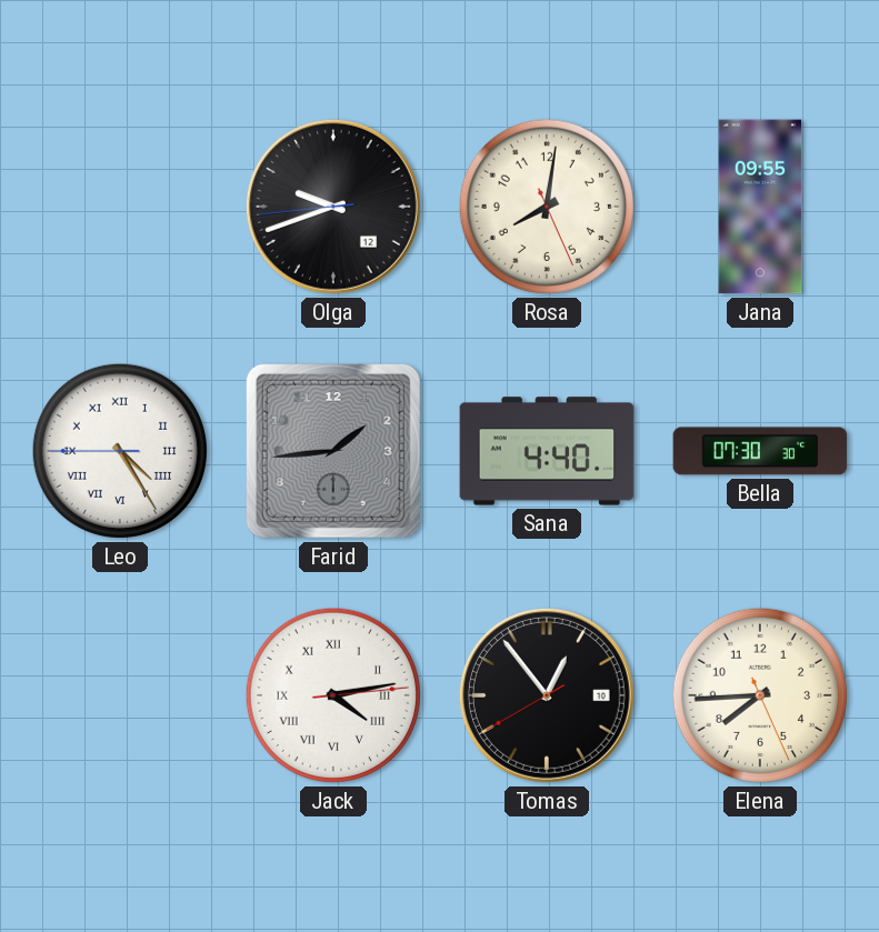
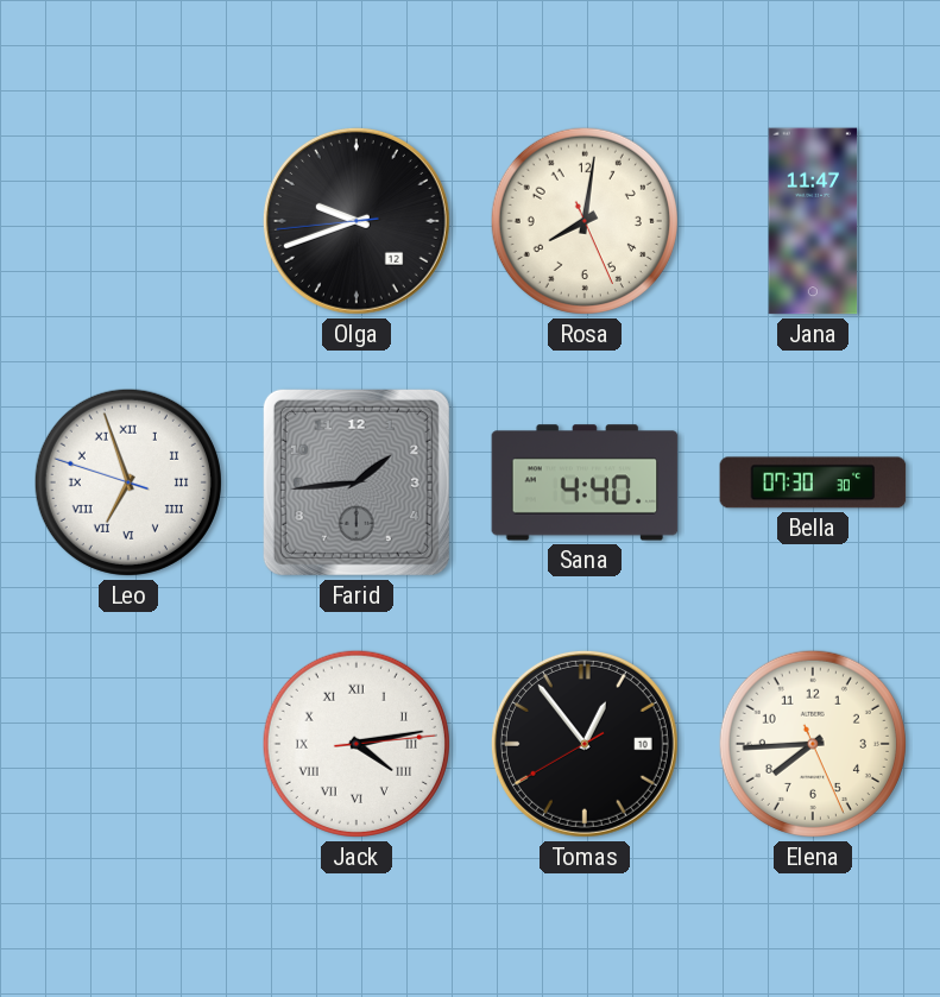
Jana: 09:55 -> 11:47 (813, 221)
Leo: 4:24 -> 6:56 (128, 482)
